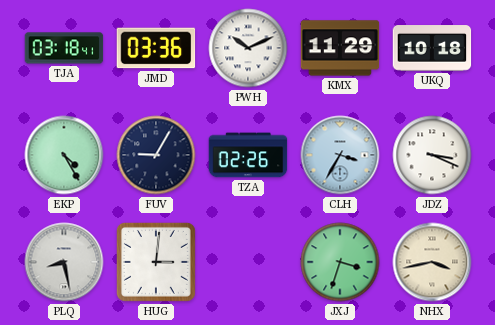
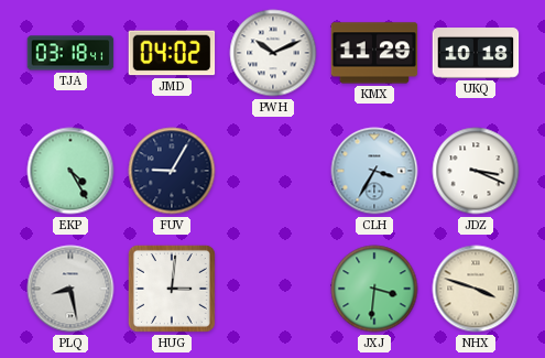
JMD: 03:36 -> 04:02 (172, 53)
TZA: 02:26 -> none (248, 155)
JXJ: 3:33 -> 3:31 (374, 289)
NHX: 3:43 -> 3:48 (476, 289)
